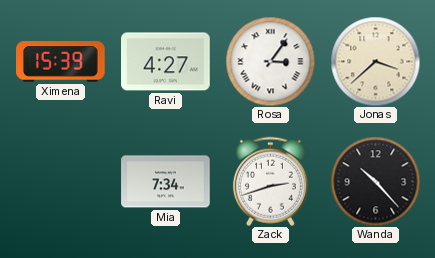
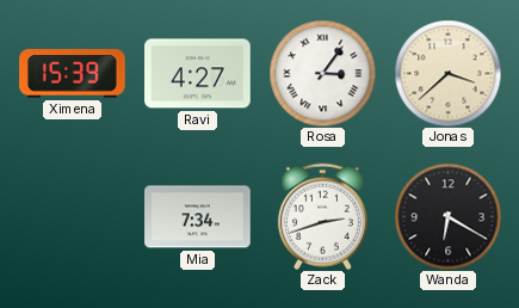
Wanda: 10:23 -> 6:20 (447, 216)
